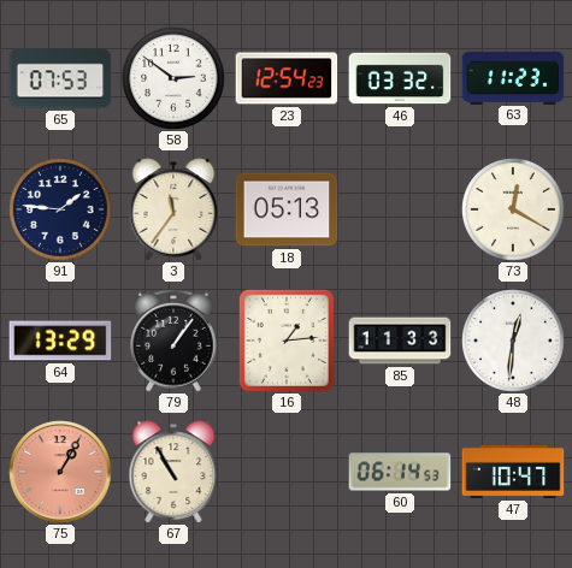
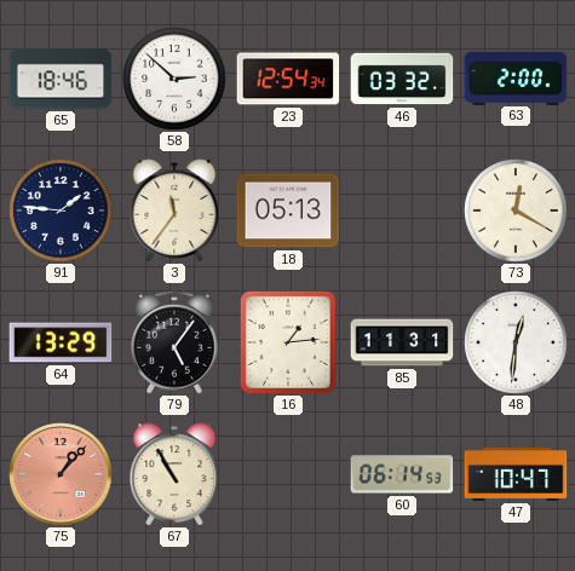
65: 07:53 -> 18:46 (61, 79)
58: 2:51 -> 2:52 (174, 79)
23: 12:54:23 -> 12:54:34 (288, 79)
63: 11:23 -> 2:00 (516, 77)
79: 1:06 -> 5:06 (174, 342)
85: 11:33 -> 11:31 (402, 342)
75: 1:05 -> 1:07 (61, 474)
